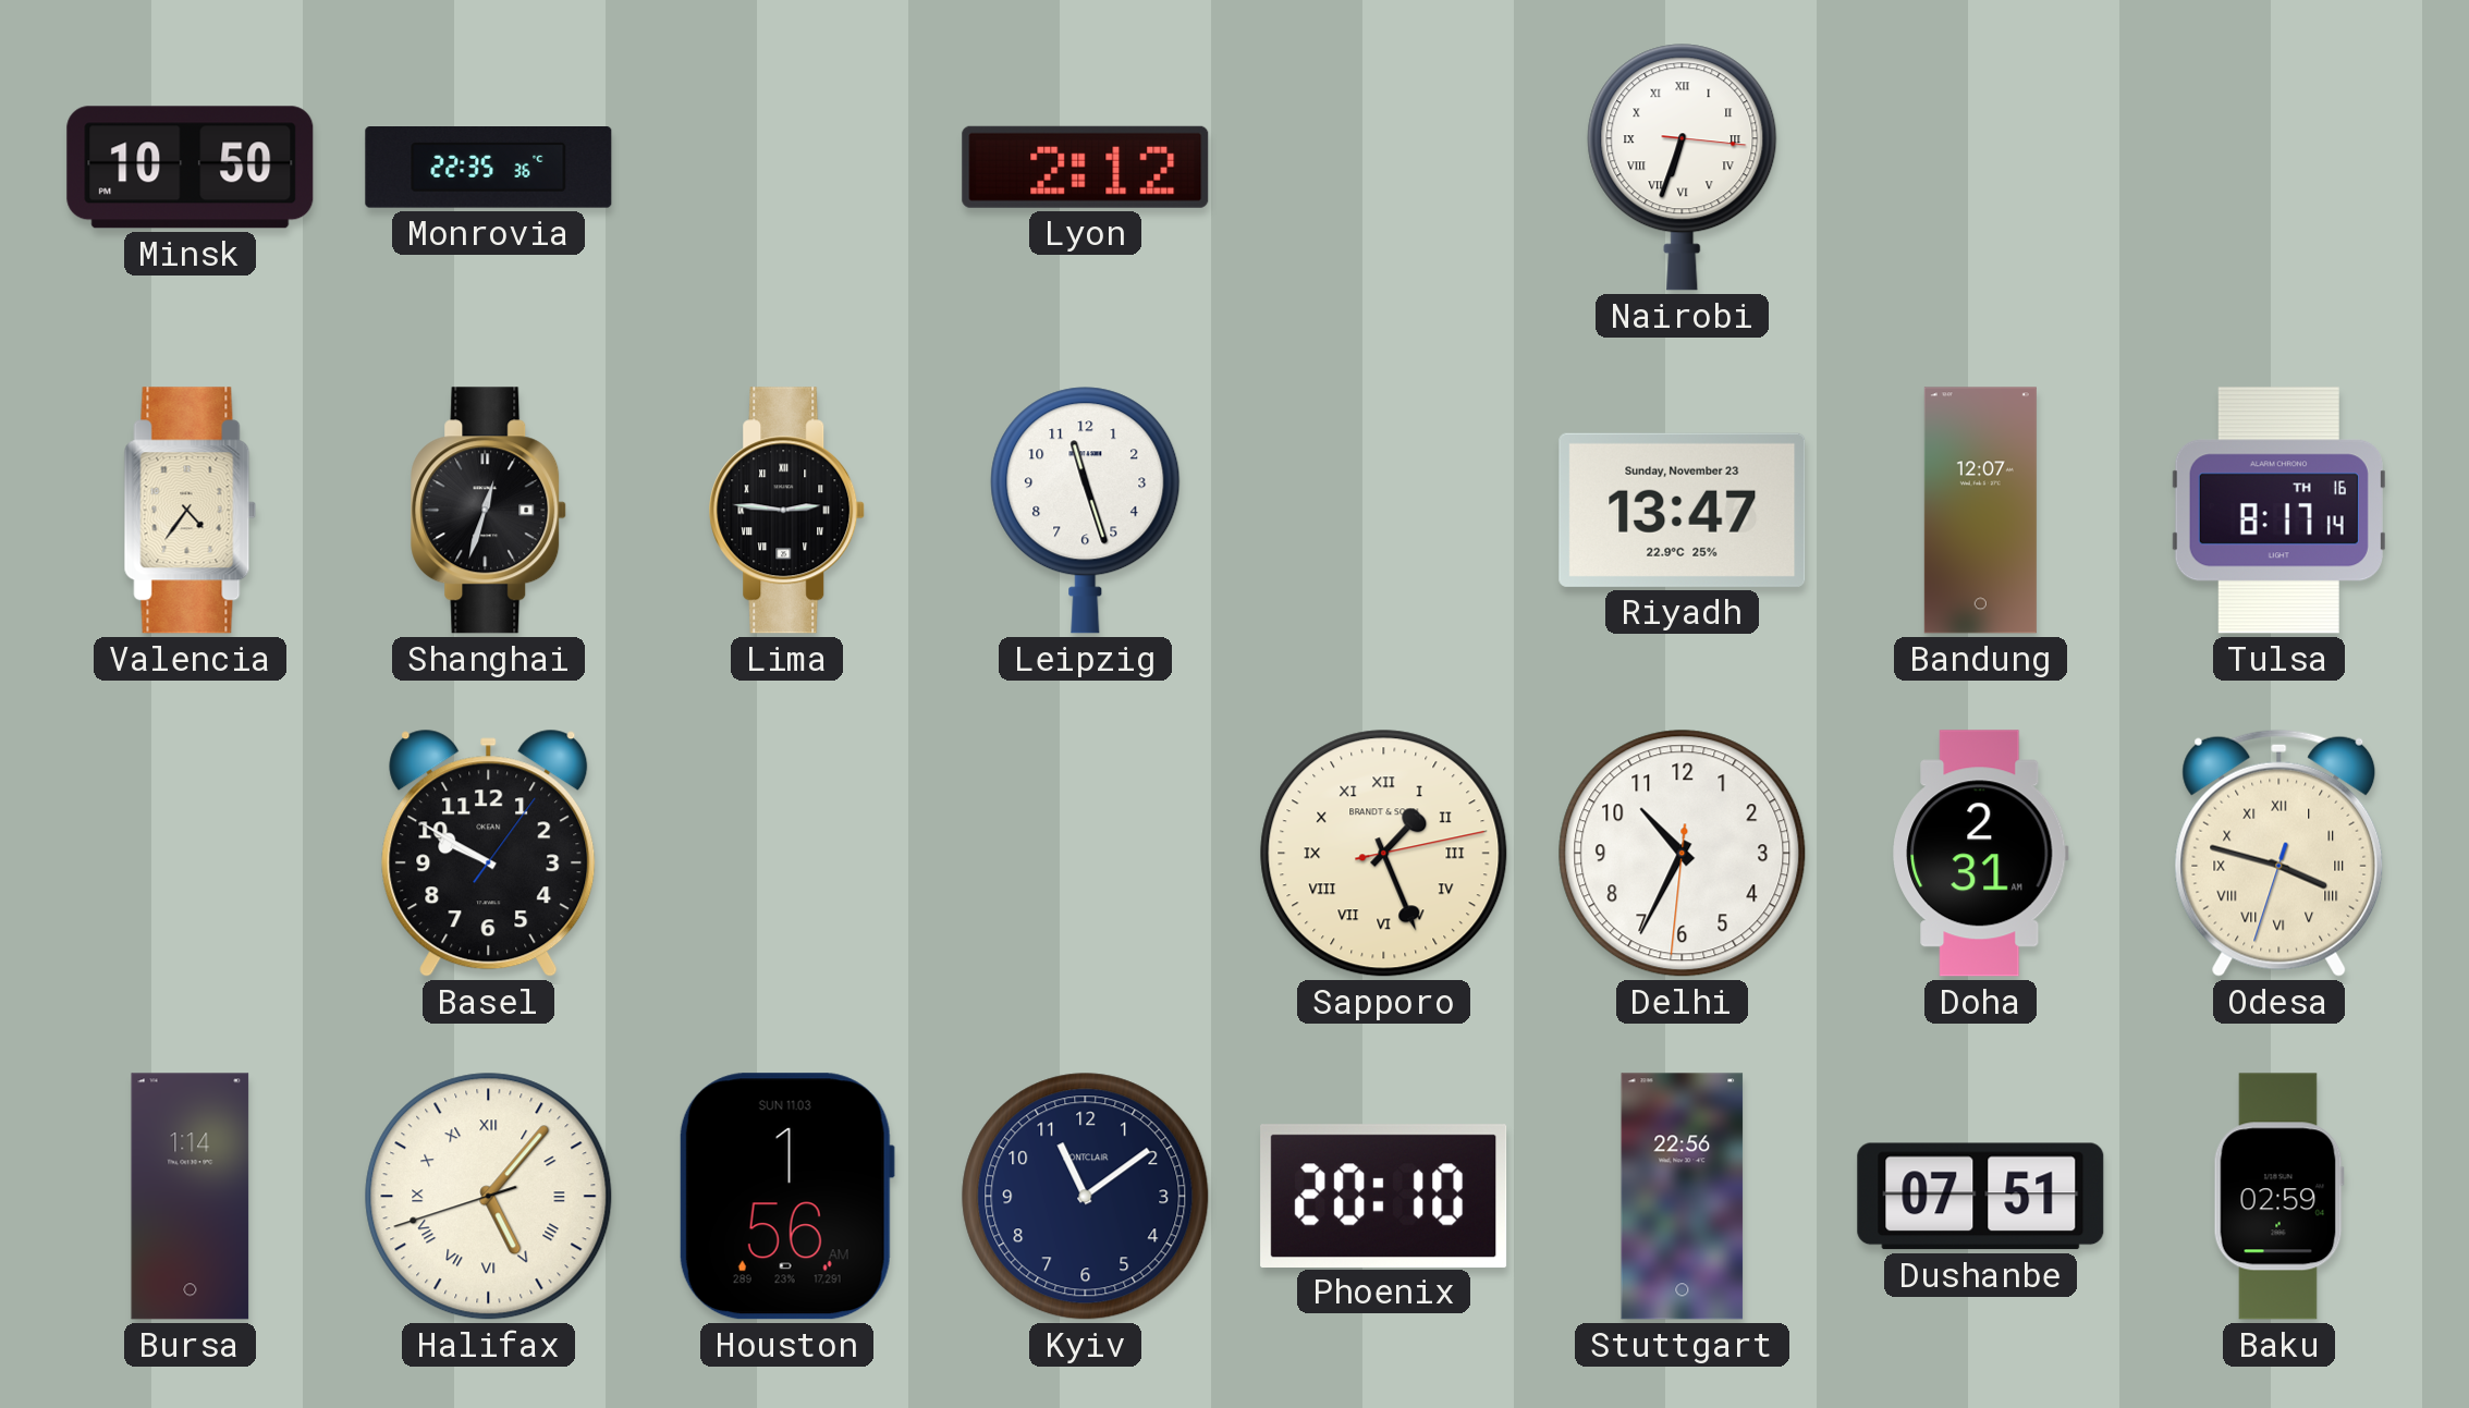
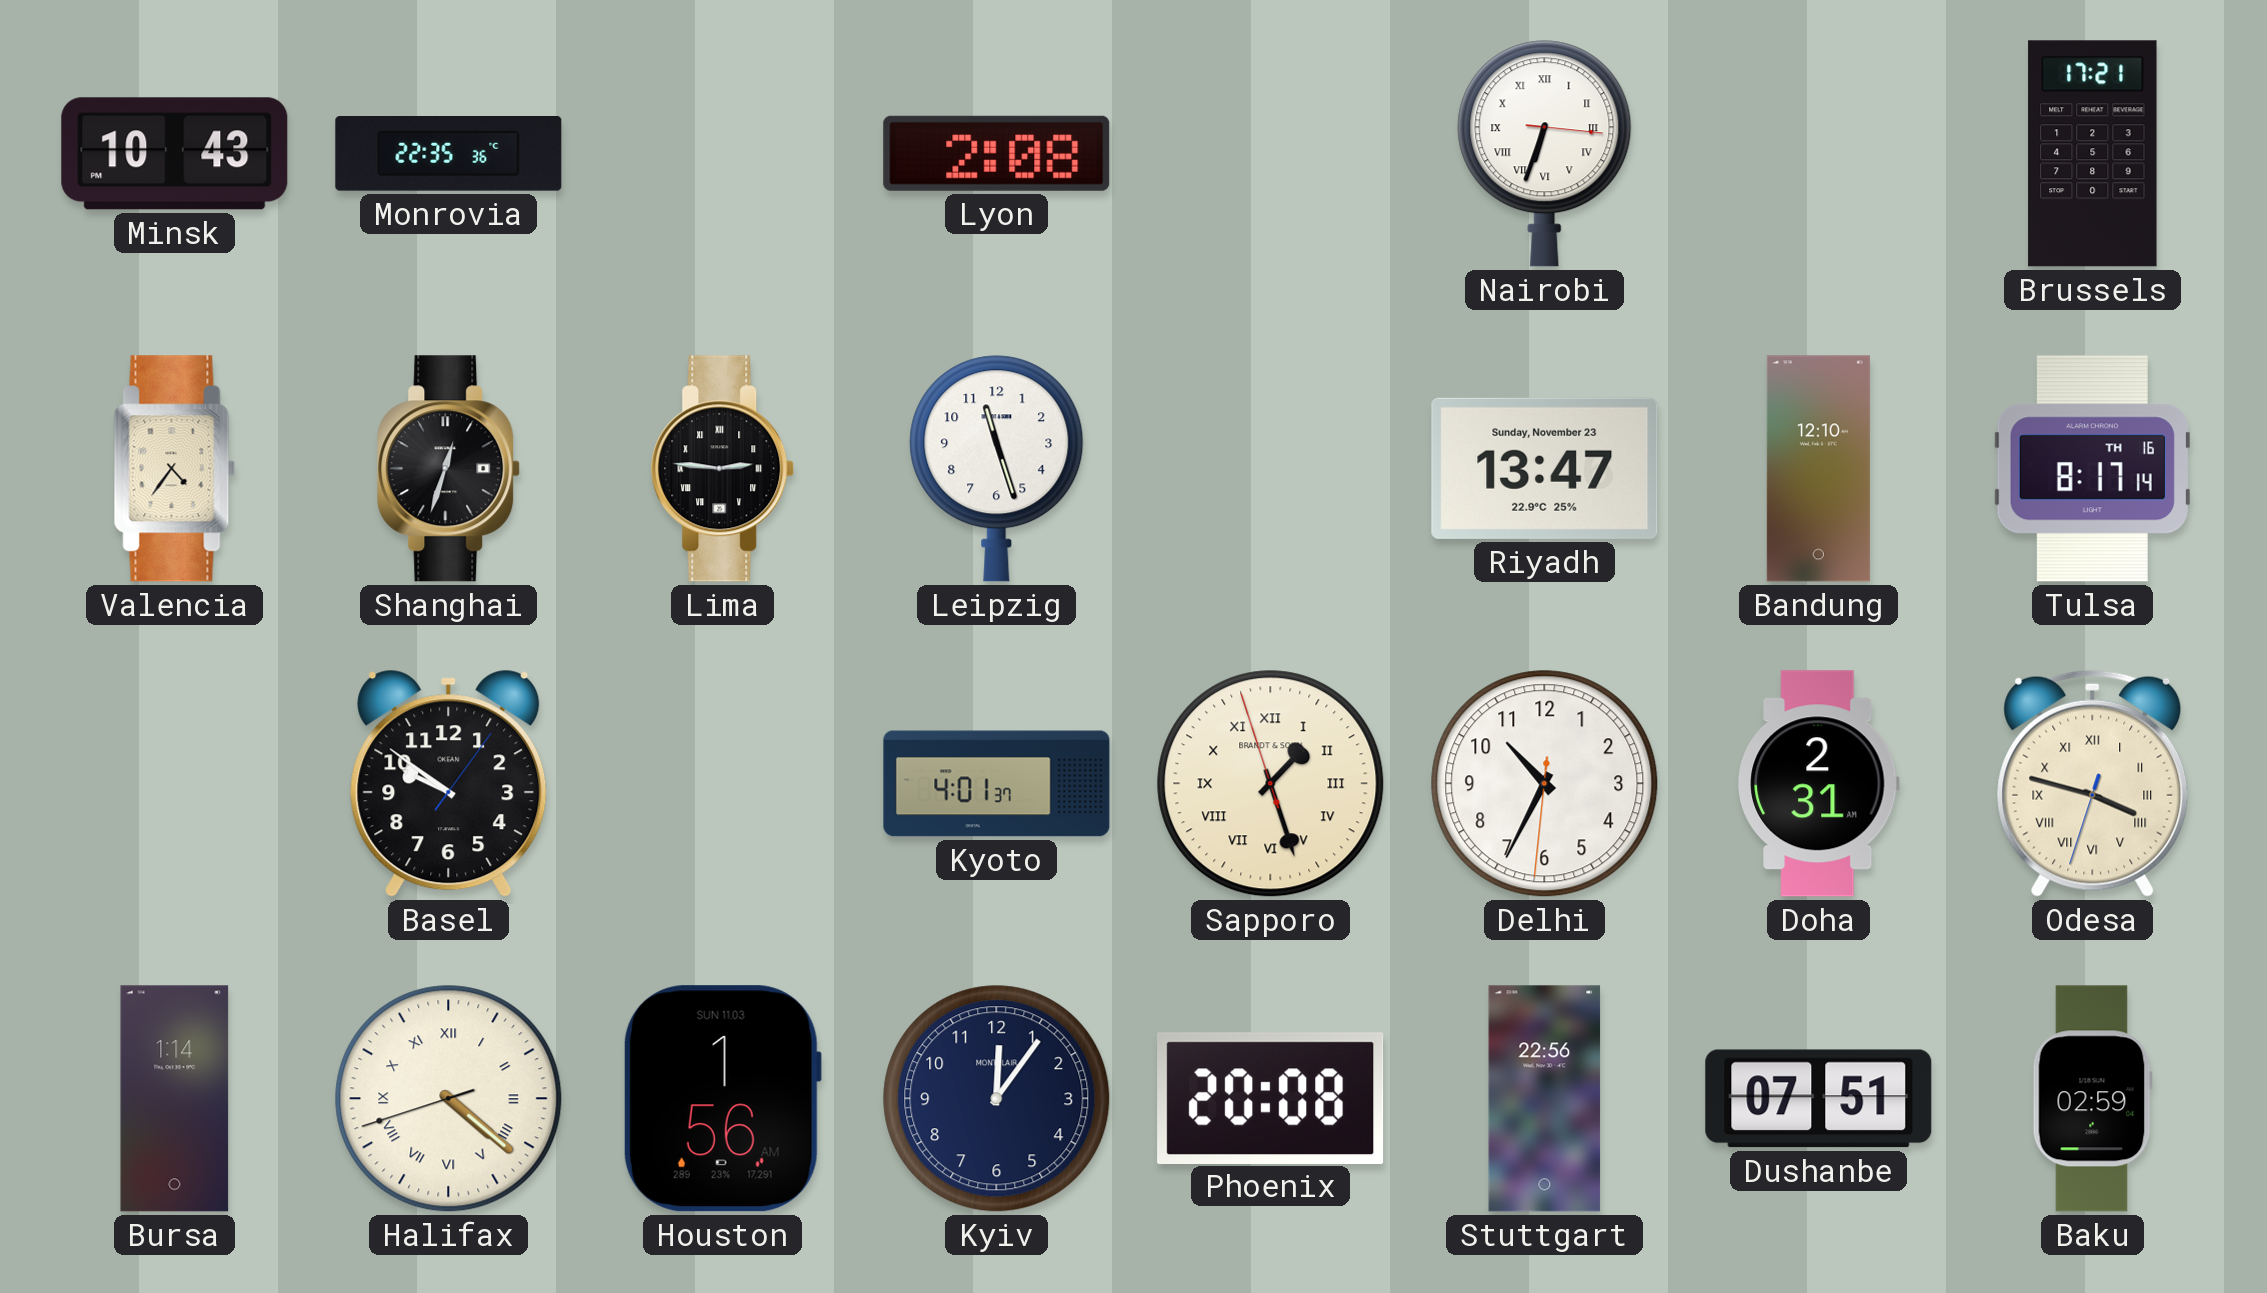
Minsk: 10:50 -> 10:43 (175, 154)
Lyon: 2:12 -> 2:08 (997, 153)
Brussels: none -> 17:21 (2093, 154)
Bandung: 12:07 -> 12:10 (1818, 469)
Basel: 9:50 -> 9:51 (449, 783)
Kyoto: none -> 4:01 (997, 784)
Sapporo: 1:26:13 -> 1:26:57 (1271, 784)
Halifax: 5:06 -> 4:21 (449, 1099)
Kyiv: 11:09 -> 12:06 (997, 1099)
Phoenix: 20:10 -> 20:08 (1271, 1098)
